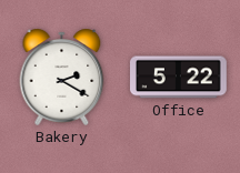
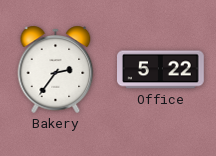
Bakery: 2:20 -> 2:36 (56, 69)
